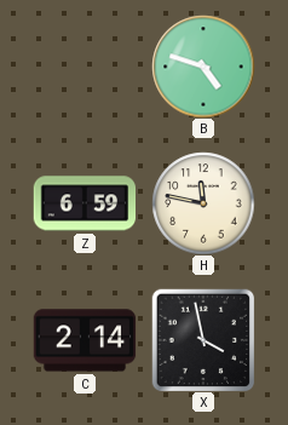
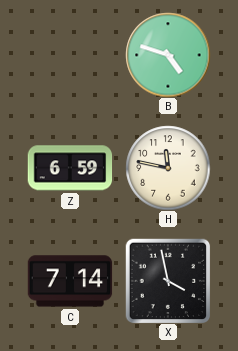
C: 2:14 -> 7:14 (70, 281)
